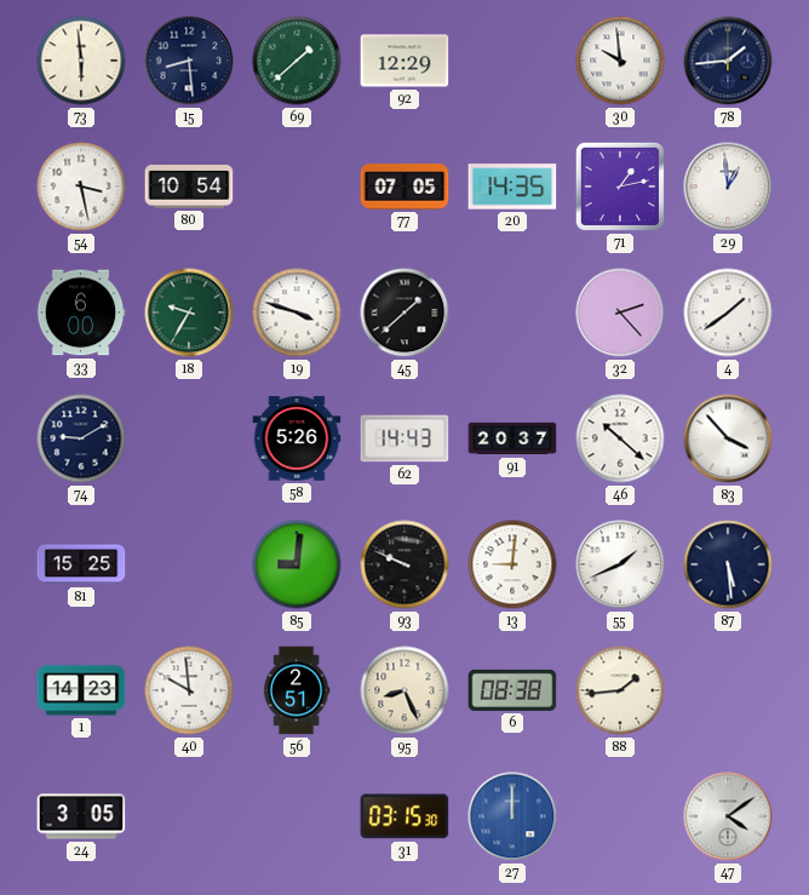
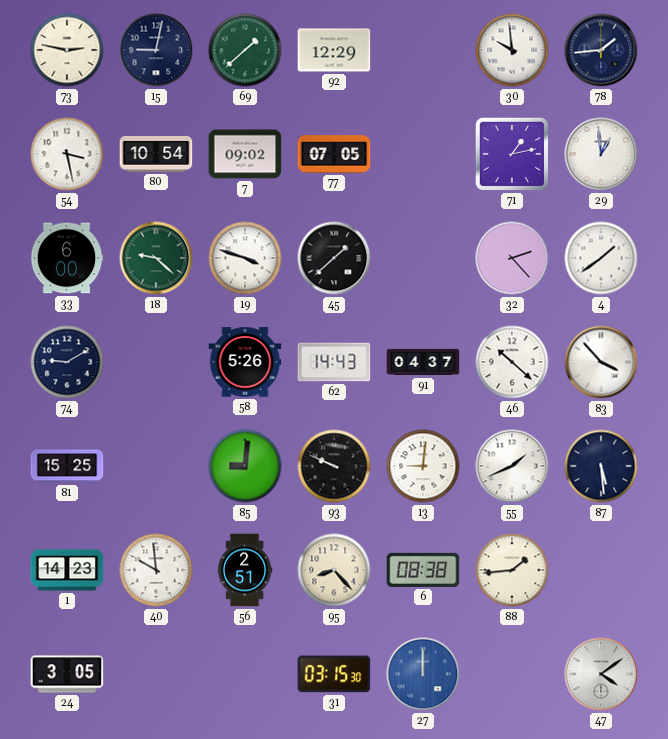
73: 5:59 -> 2:47 (67, 50)
15: 8:29 -> 9:02 (156, 50)
7: none -> 09:02 (245, 154)
20: 14:35 -> none (512, 187)
18: 9:35 -> 9:22 (156, 258)
91: 20:37 -> 04:37 (423, 362)
95: 8:26 -> 8:23 (334, 570)
